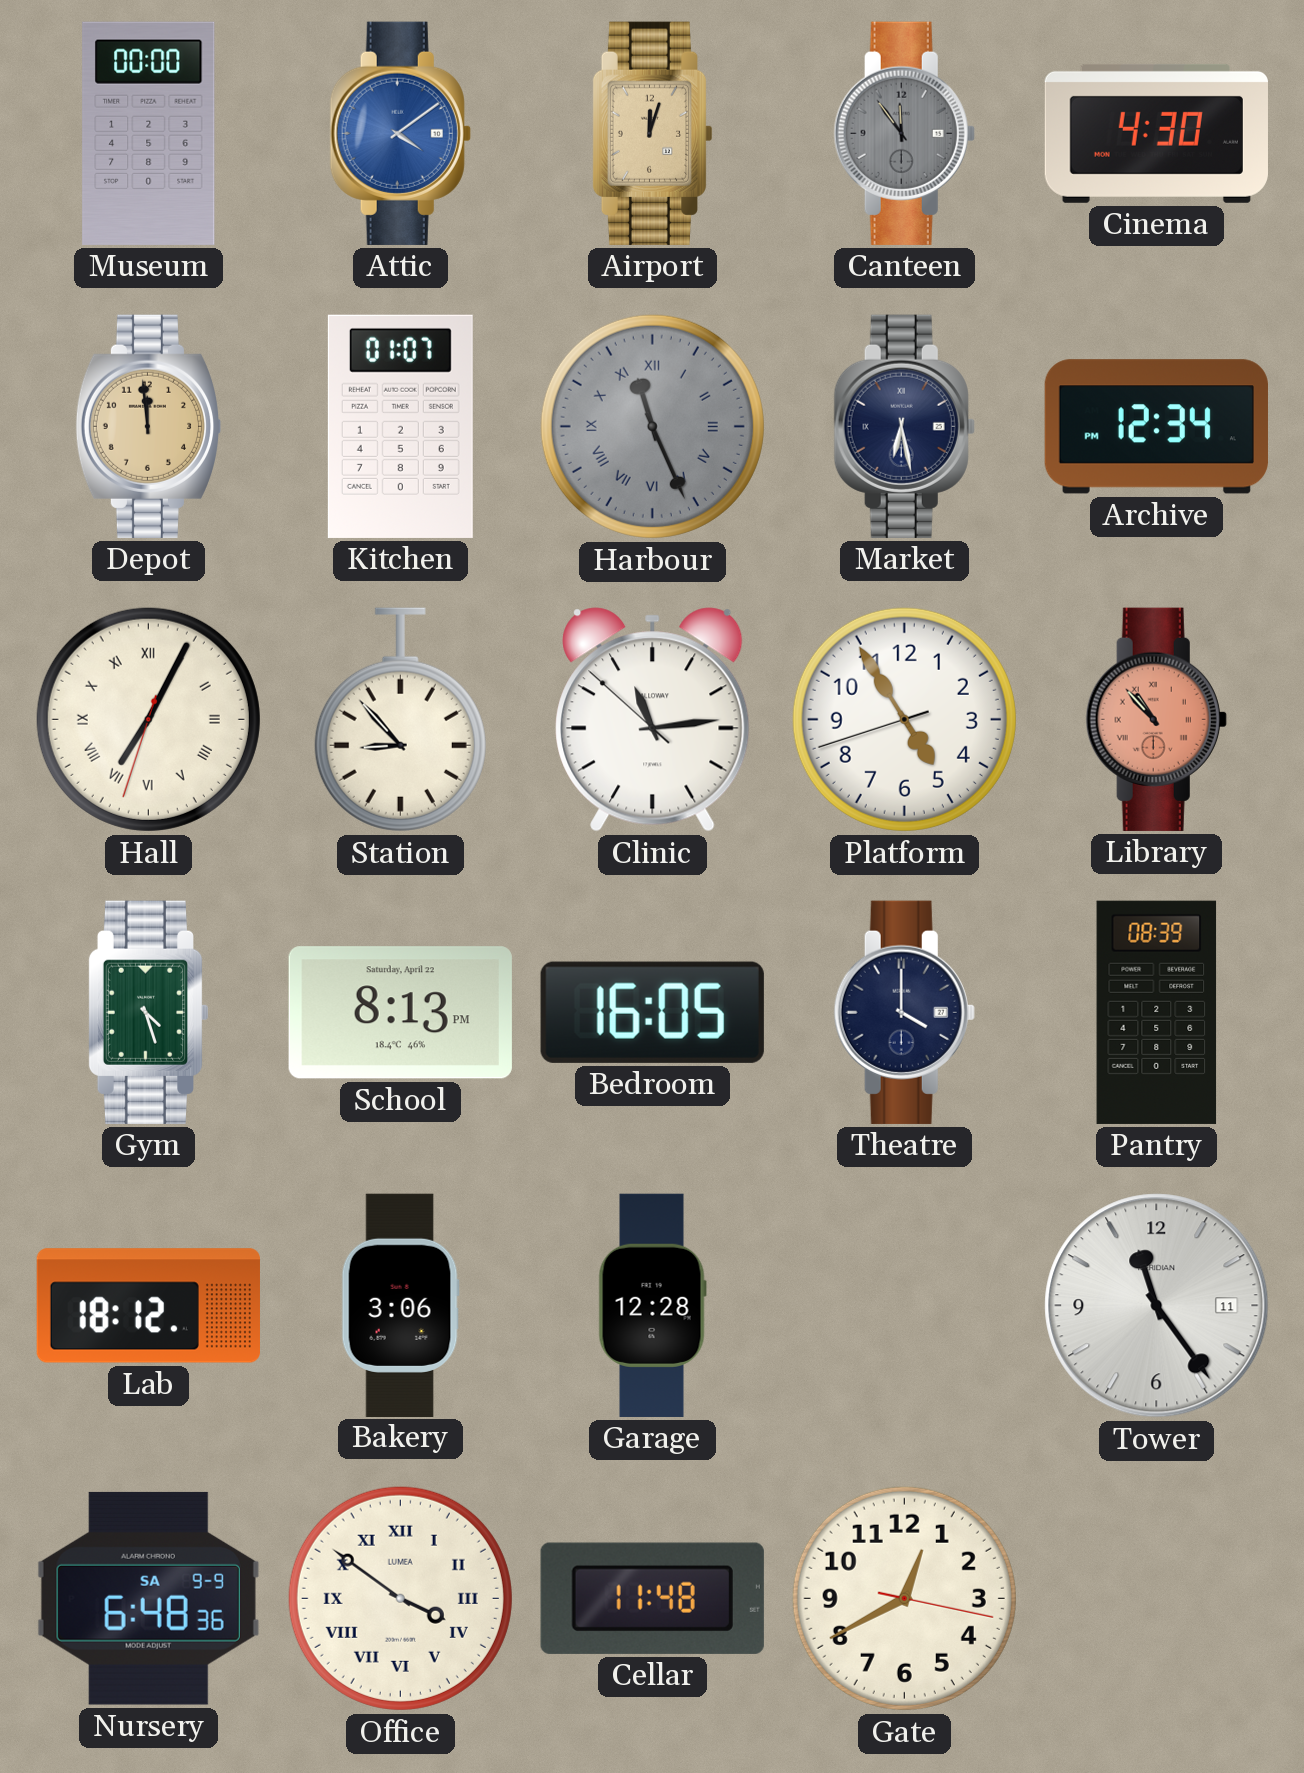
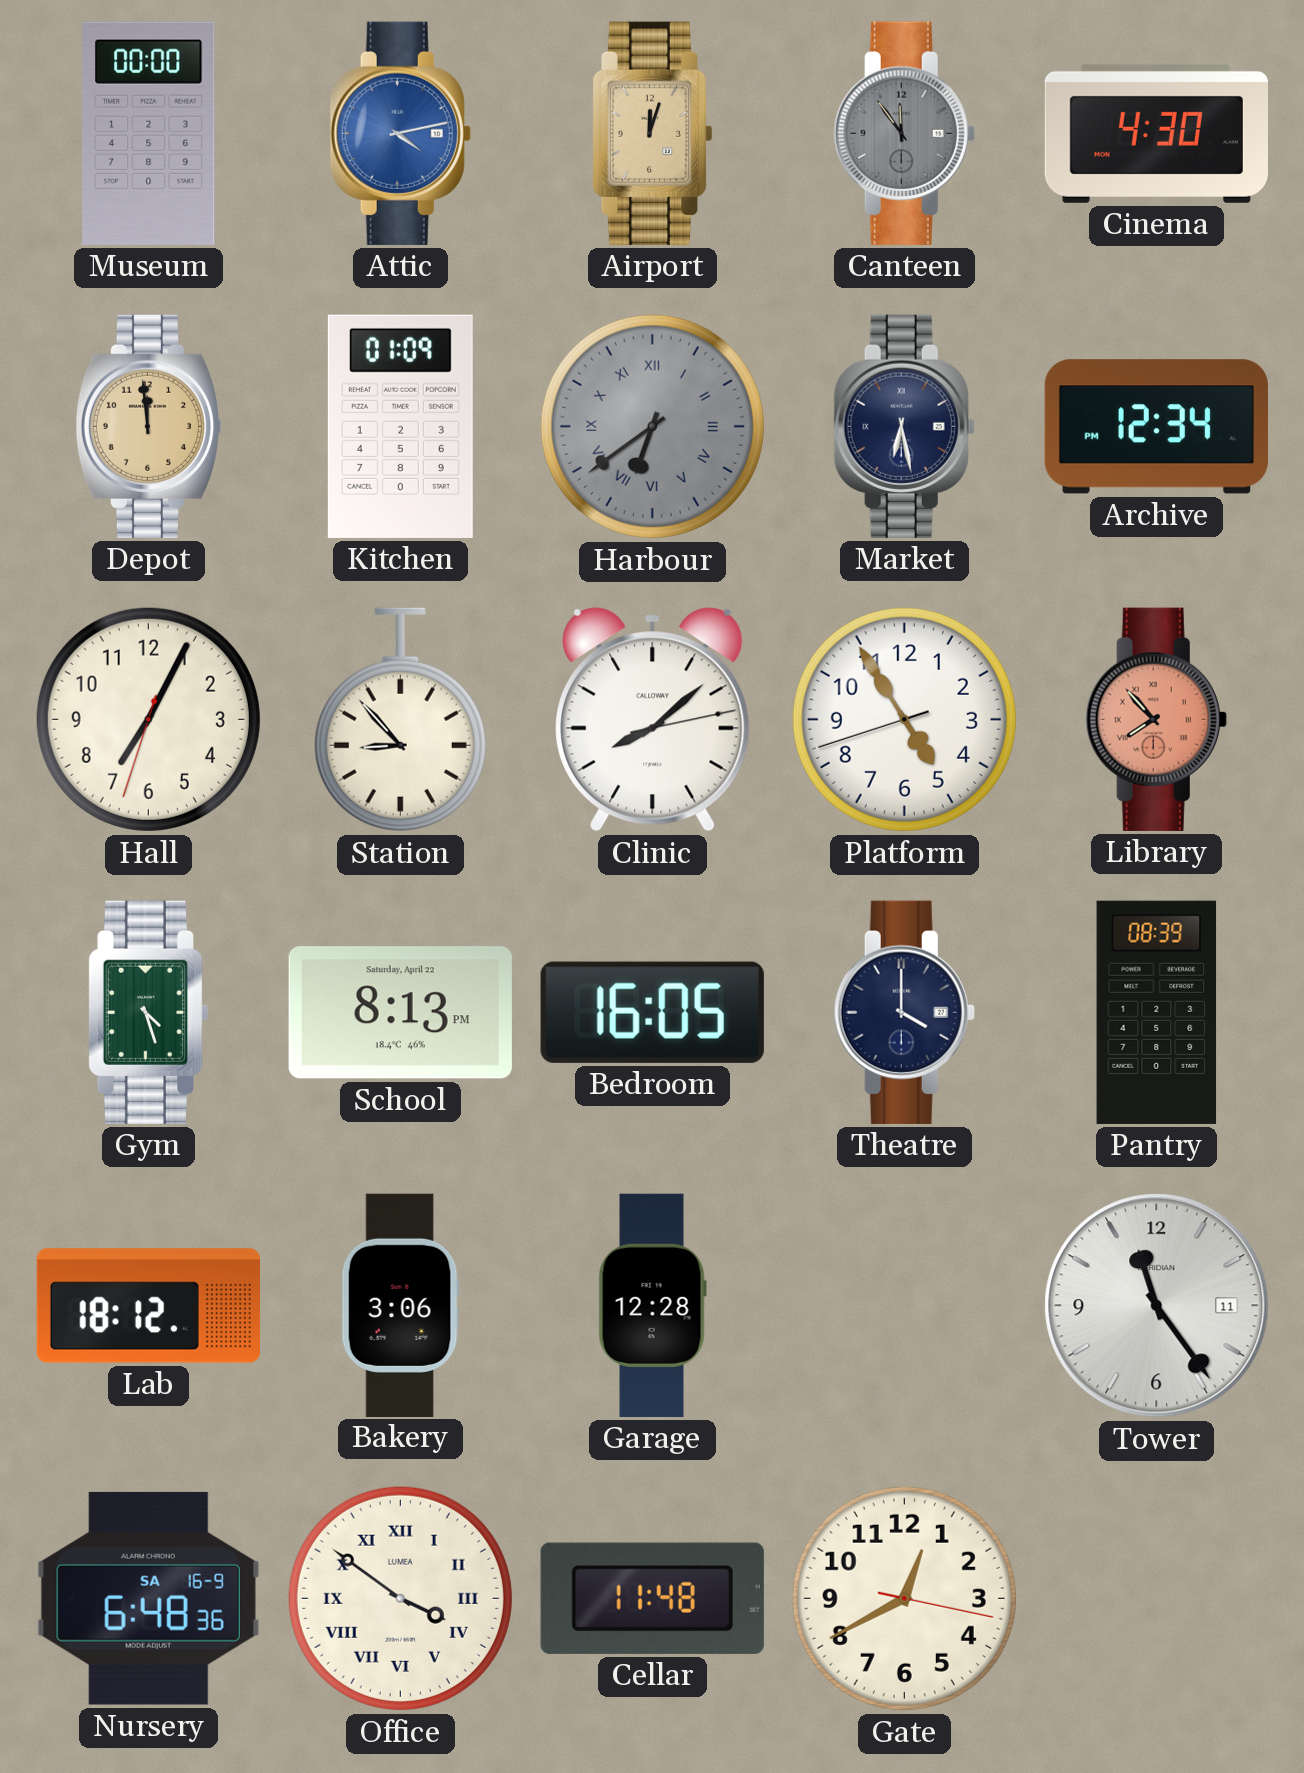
Attic: 4:09 -> 4:13 (400, 133)
Kitchen: 01:07 -> 01:09 (400, 426)
Harbour: 11:26 -> 6:39 (652, 426)
Hall numerals: Roman -> Arabic (148, 719)
Clinic: 11:13 -> 8:08 (653, 720)
Library: 10:53 -> 7:53 (1156, 719)
Nursery date: SA 9-9 -> SA 16-9 (148, 1598)
